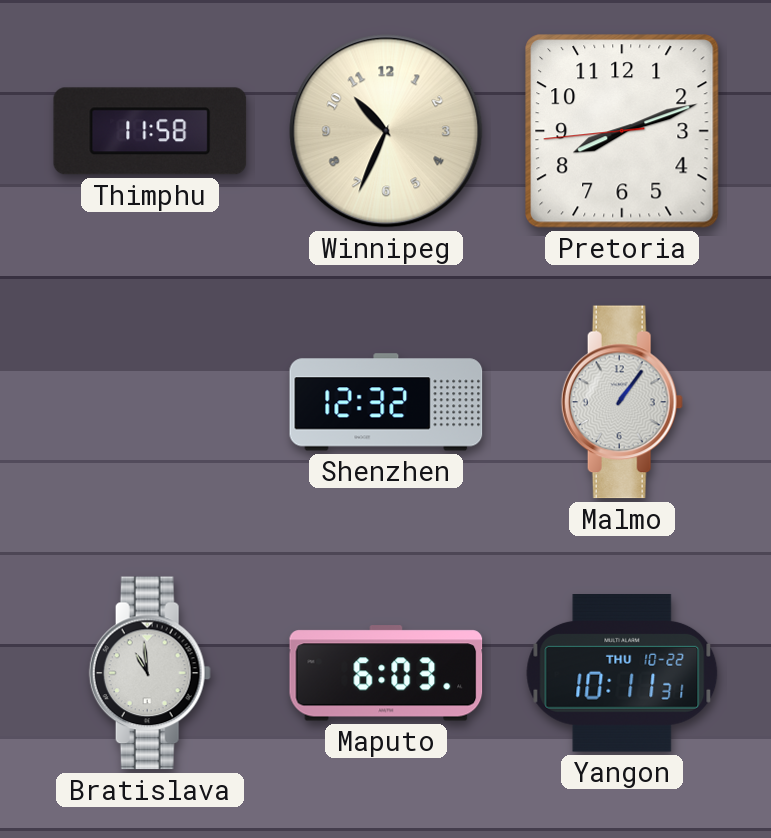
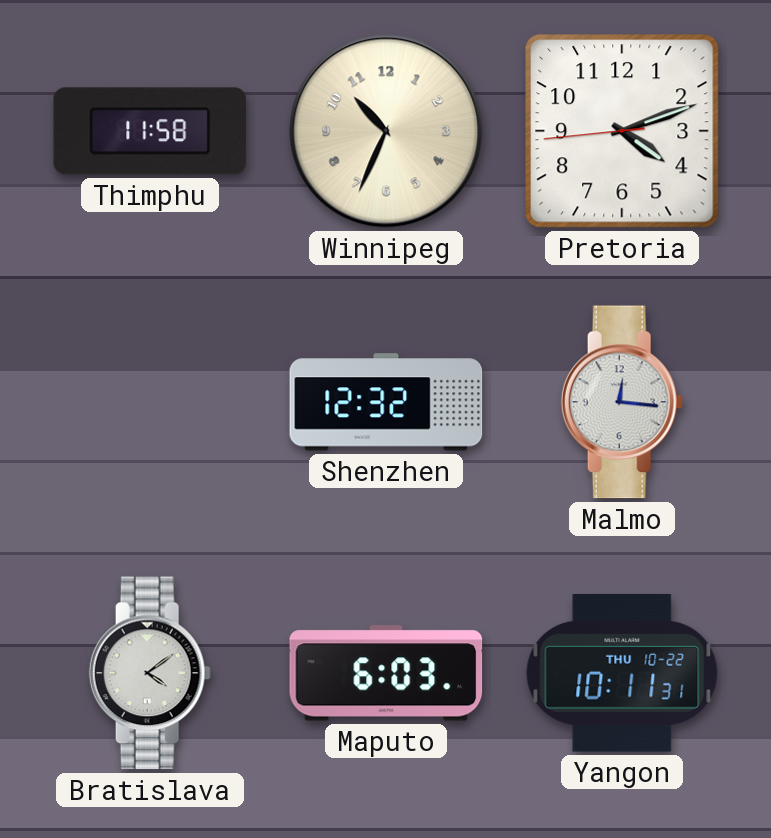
Pretoria: 8:11 -> 4:11 (622, 131)
Malmo: 1:06 -> 12:16 (622, 402)
Bratislava: 10:59 -> 4:09 (150, 673)
